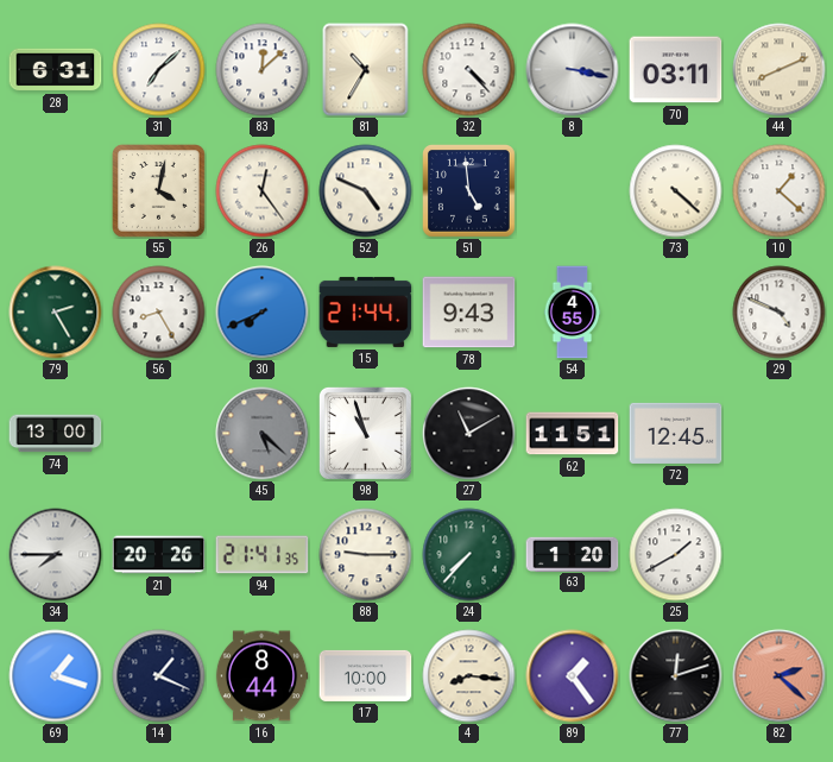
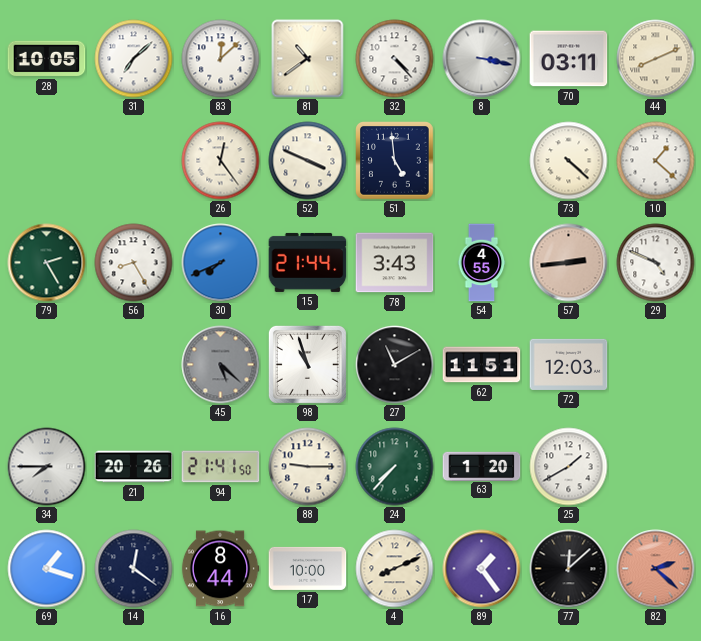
28: 6:31 -> 10:05 (47, 59)
81: 10:35 -> 10:39 (308, 59)
55: 4:02 -> none (159, 191)
52: 4:49 -> 3:49 (308, 161)
78: 9:43 -> 3:43 (395, 263)
57: none -> 2:44 (569, 263)
74: 13:00 -> none (56, 434)
72: 12:45 -> 12:03 (569, 364)
94: 21:41:35 -> 21:41:50 (221, 467)
14: 1:19 -> 12:21 (134, 569)
4: 8:16 -> 8:11 (395, 569)
77: 12:12 -> 12:08 (569, 569)
